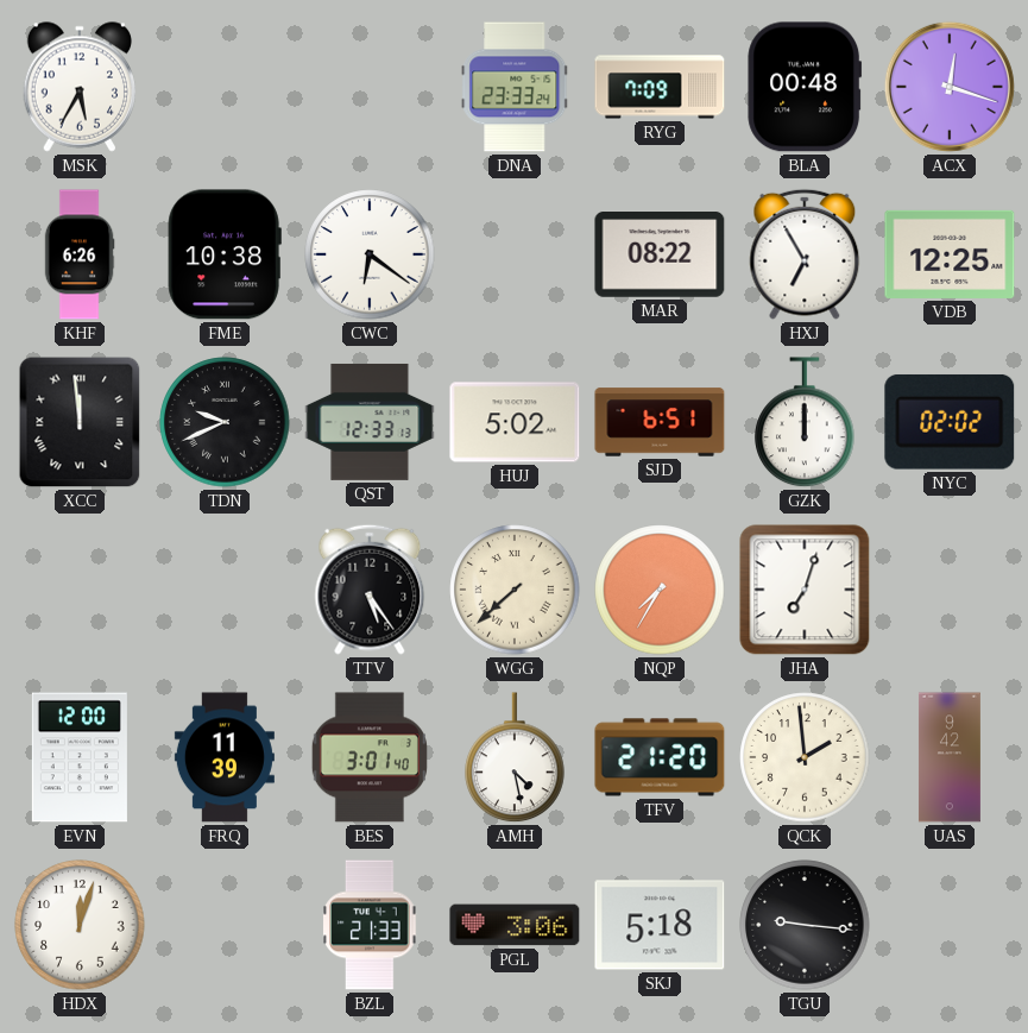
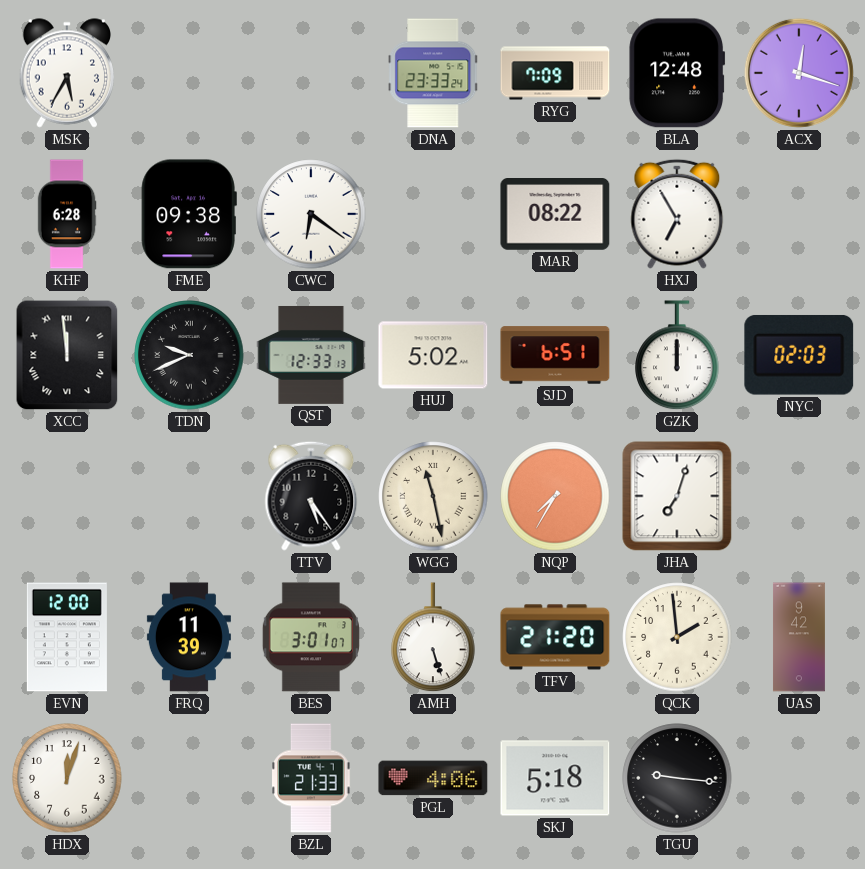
BLA: 00:48 -> 12:48 (677, 73)
KHF: 6:26 -> 6:28 (67, 214)
FME: 10:38 -> 09:38 (189, 214)
VDB: 12:25 -> none (950, 254)
NYC: 02:02 -> 02:03 (799, 355)
WGG: 7:38 -> 11:28 (433, 496)
BES: 3:01:40 -> 3:01:07 (311, 637)
AMH: 4:28 -> 5:27 (433, 638)
PGL: 3:06 -> 4:06 (433, 778)
